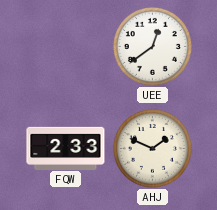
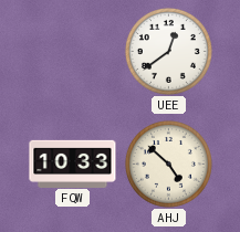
FQW: 2:33 -> 10:33 (73, 164)
AHJ: 1:49 -> 4:52 (168, 164)
